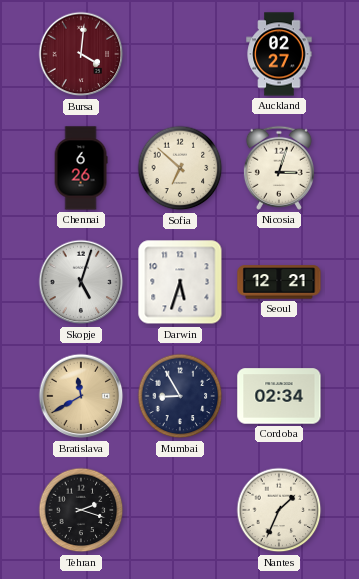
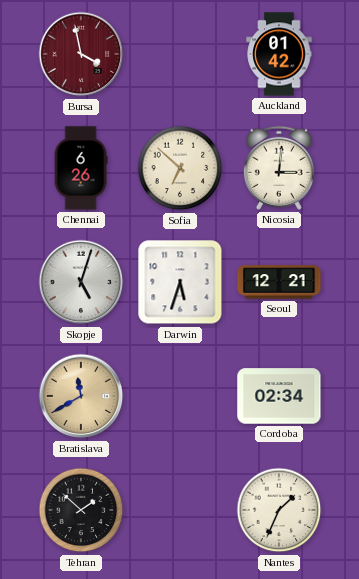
Bursa: 4:01 -> 3:58 (81, 54)
Auckland: 02:27 -> 01:42 (279, 54)
Nicosia: 3:03 -> 3:01 (279, 168)
Mumbai: 8:55 -> none (180, 396)
Tehran: 2:18 -> 1:52 (81, 510)
